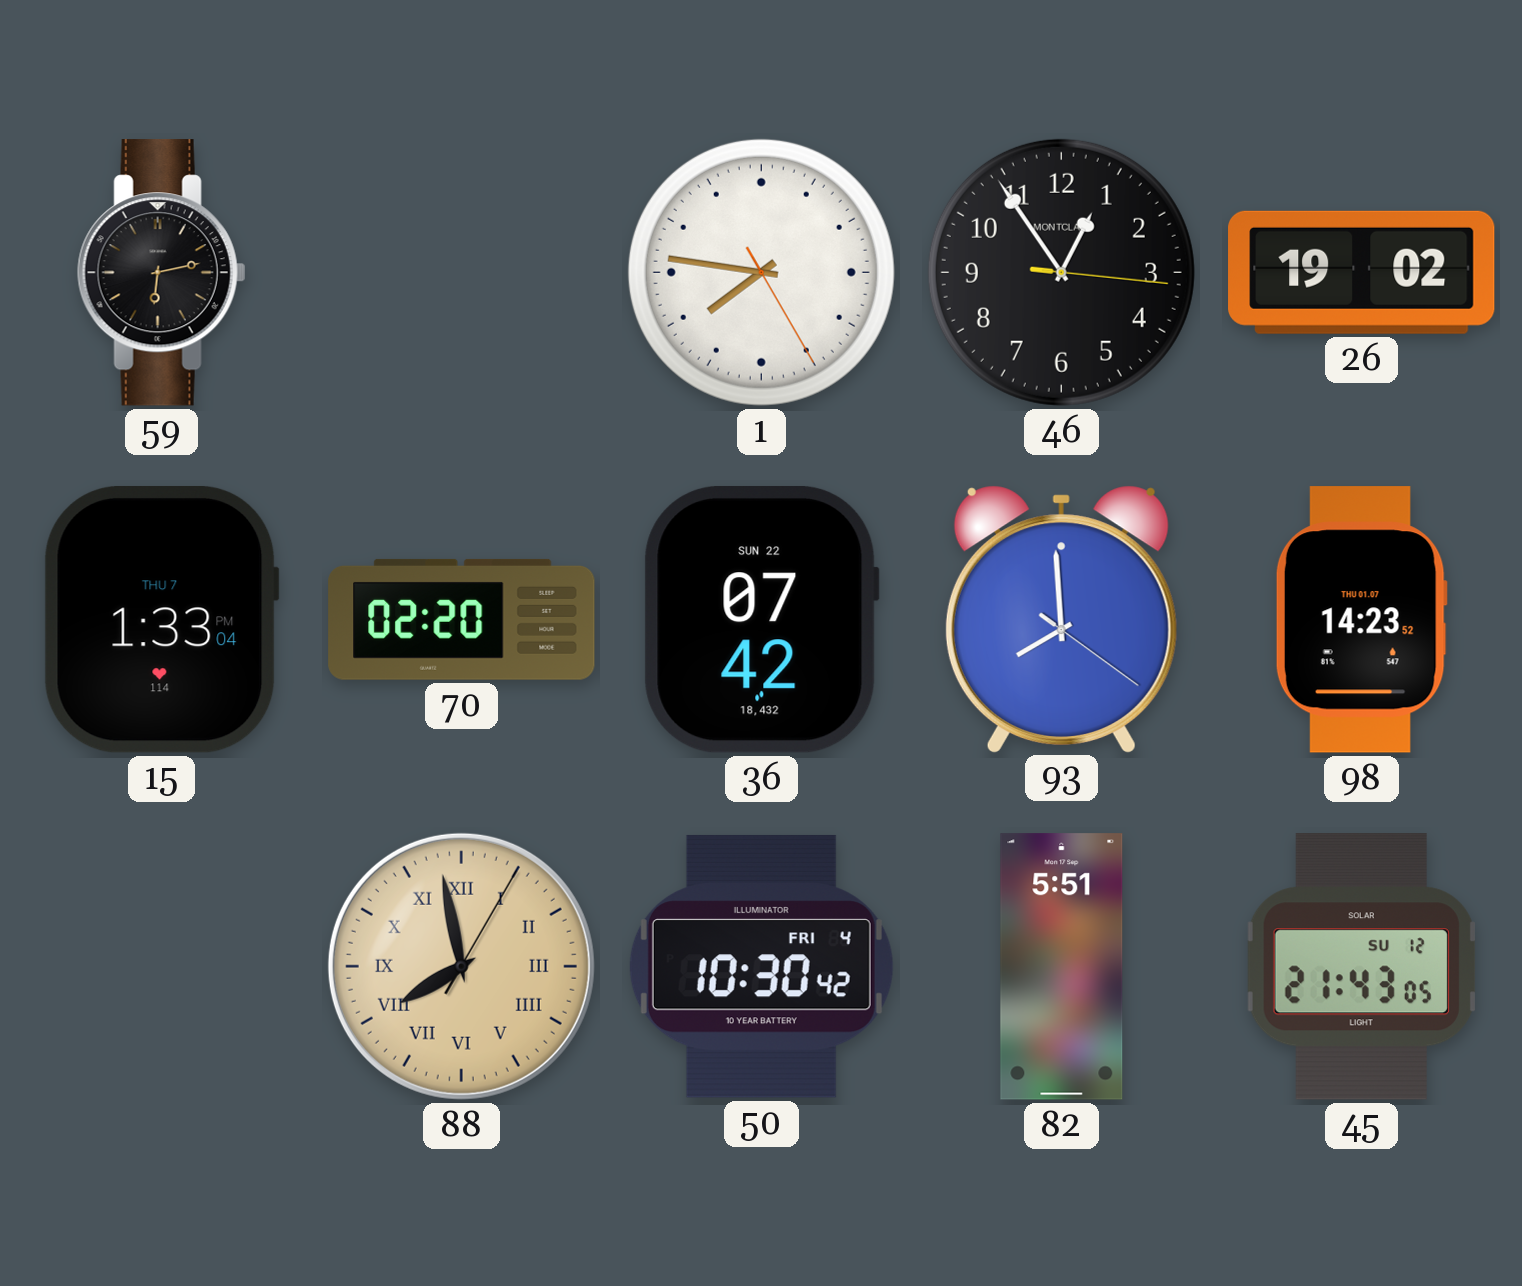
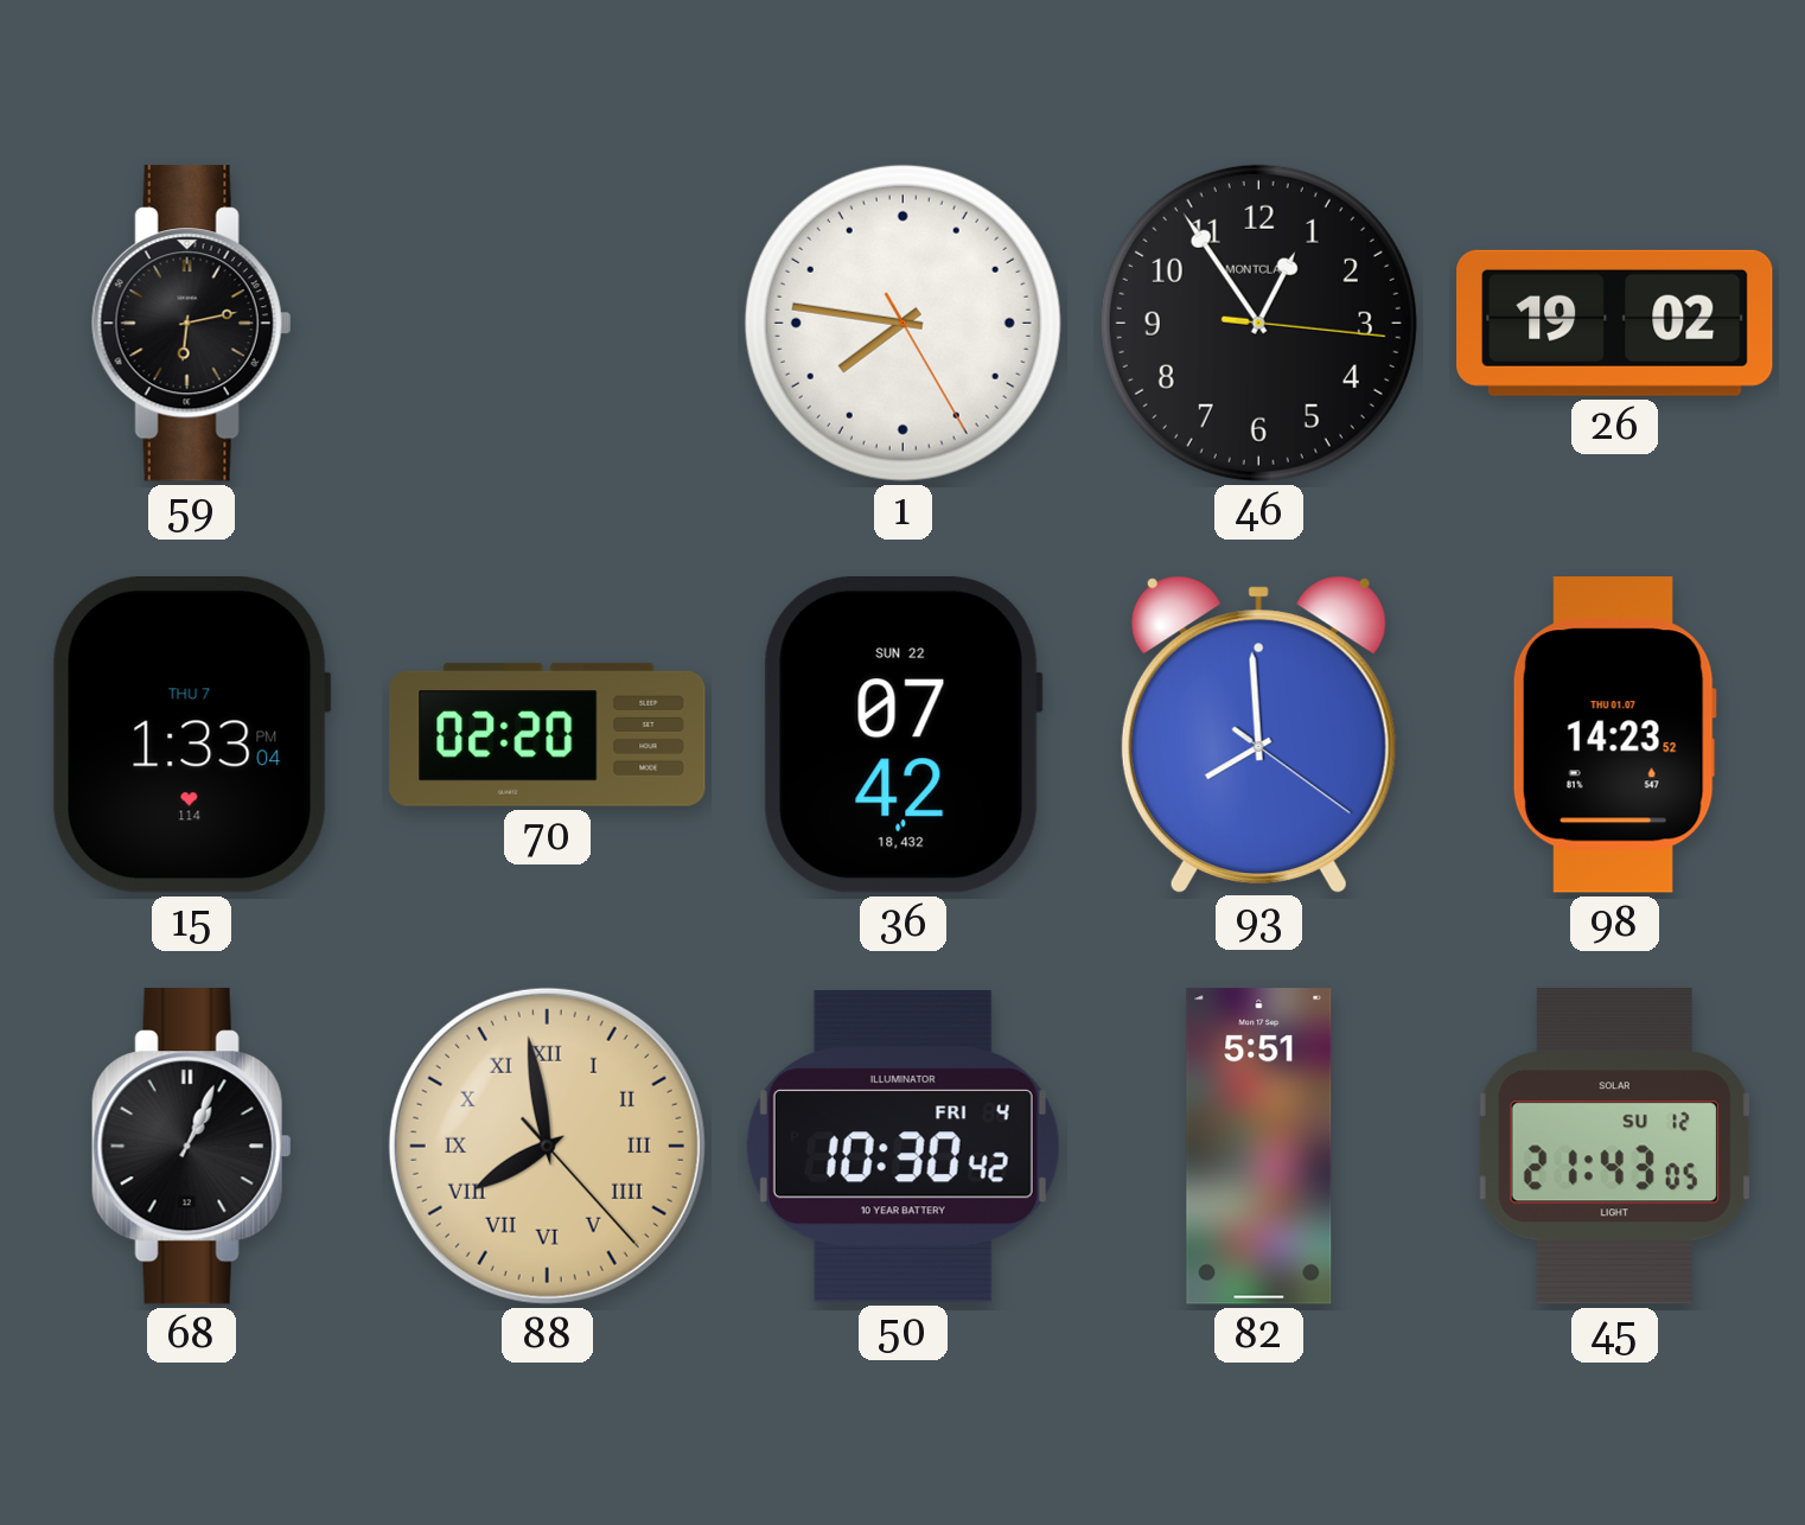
68: none -> 1:04 (191, 1147)
88: 7:58:05 -> 7:58:23 (547, 1146)
